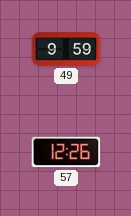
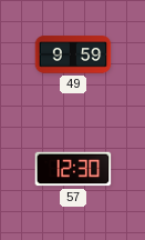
57: 12:26 -> 12:30 (73, 169)
